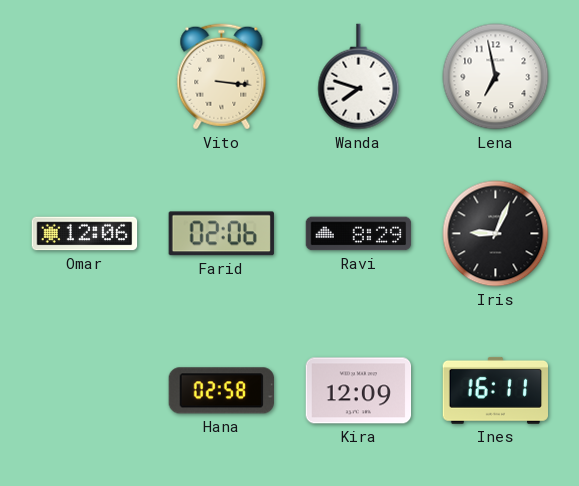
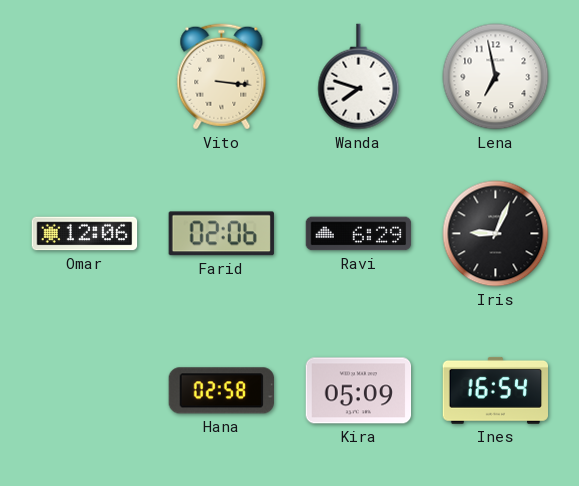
Ravi: 8:29 -> 6:29 (359, 234)
Kira: 12:09 -> 05:09 (359, 391)
Ines: 16:11 -> 16:54 (496, 390)
